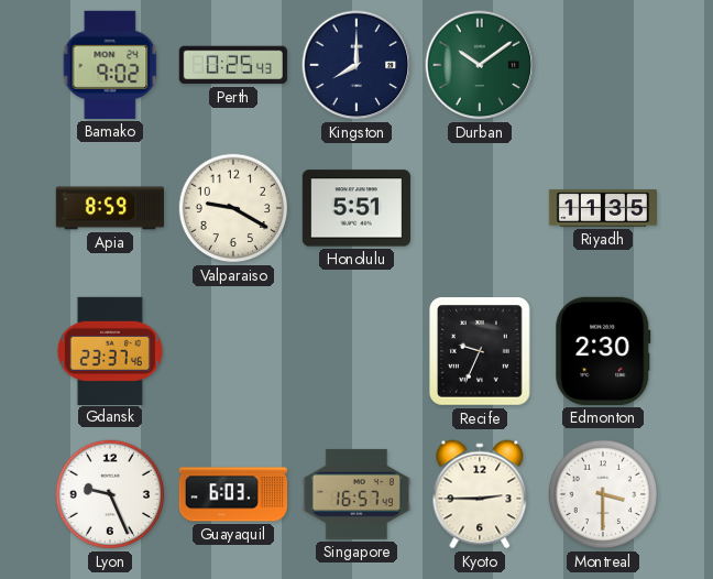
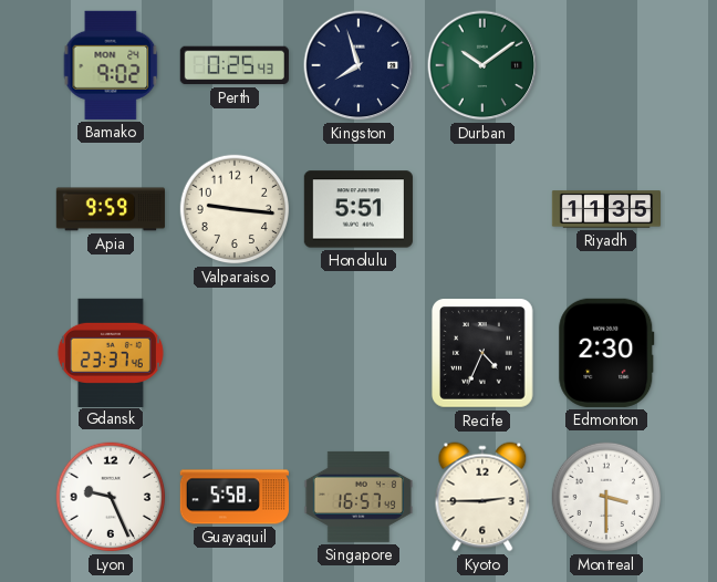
Kingston: 8:00 -> 7:57 (358, 65)
Apia: 8:59 -> 9:59 (111, 209)
Valparaiso: 9:20 -> 9:16 (235, 209)
Recife: 9:34 -> 4:34 (484, 353)
Guayaquil: 6:03 -> 5:58 (235, 497)
